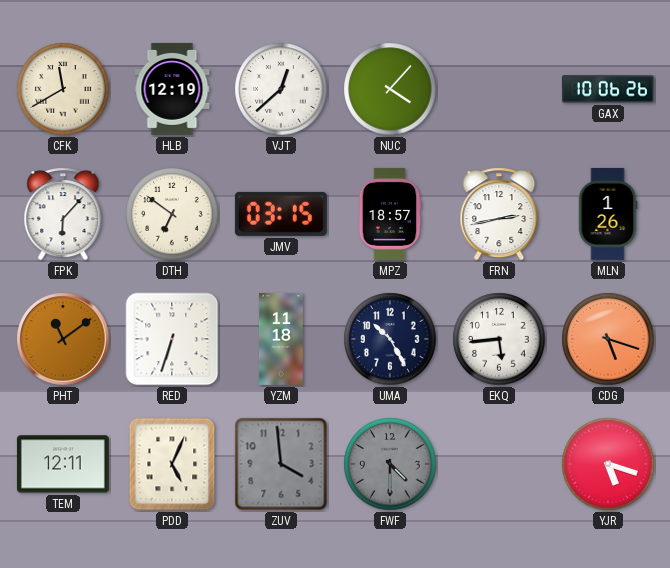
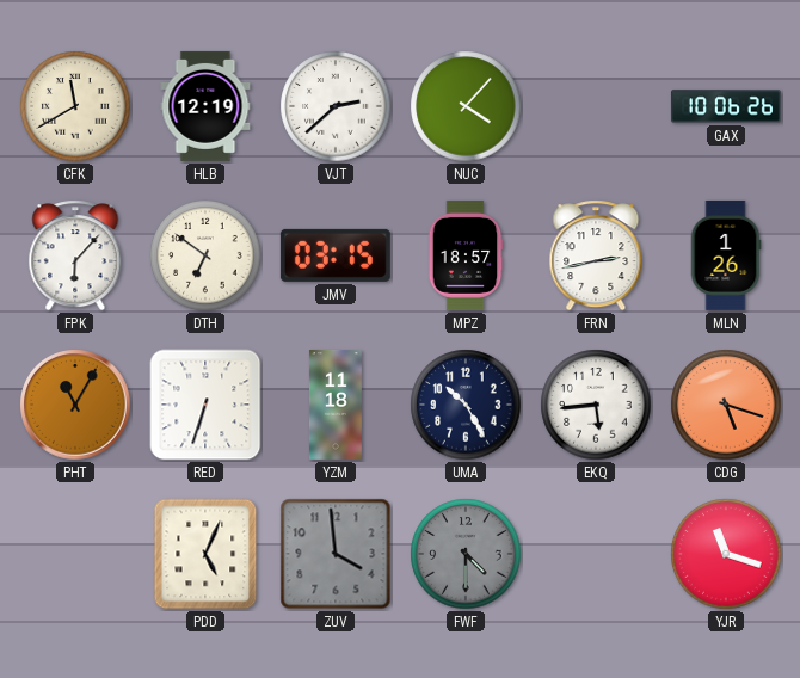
VJT: 12:38 -> 2:38 (336, 106)
PHT: 11:09 -> 11:05 (75, 405)
TEM: 12:11 -> none (63, 464)
YJR: 5:18 -> 11:18 (726, 554)
